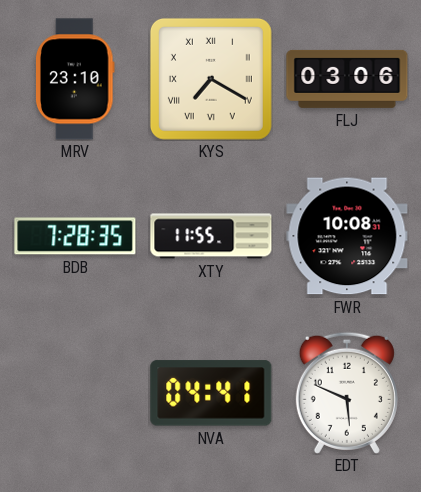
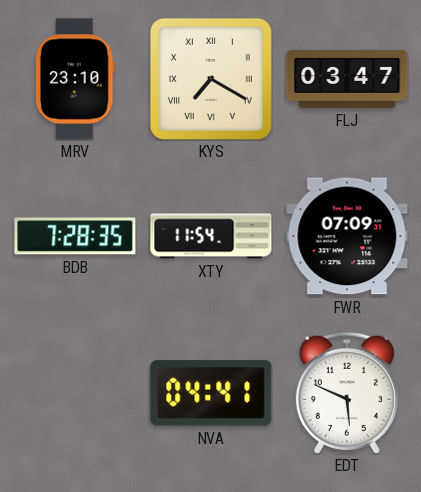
FLJ: 03:06 -> 03:47 (347, 79)
XTY: 11:55 -> 11:54 (211, 236)
FWR: 10:08 -> 07:09 (347, 236)
